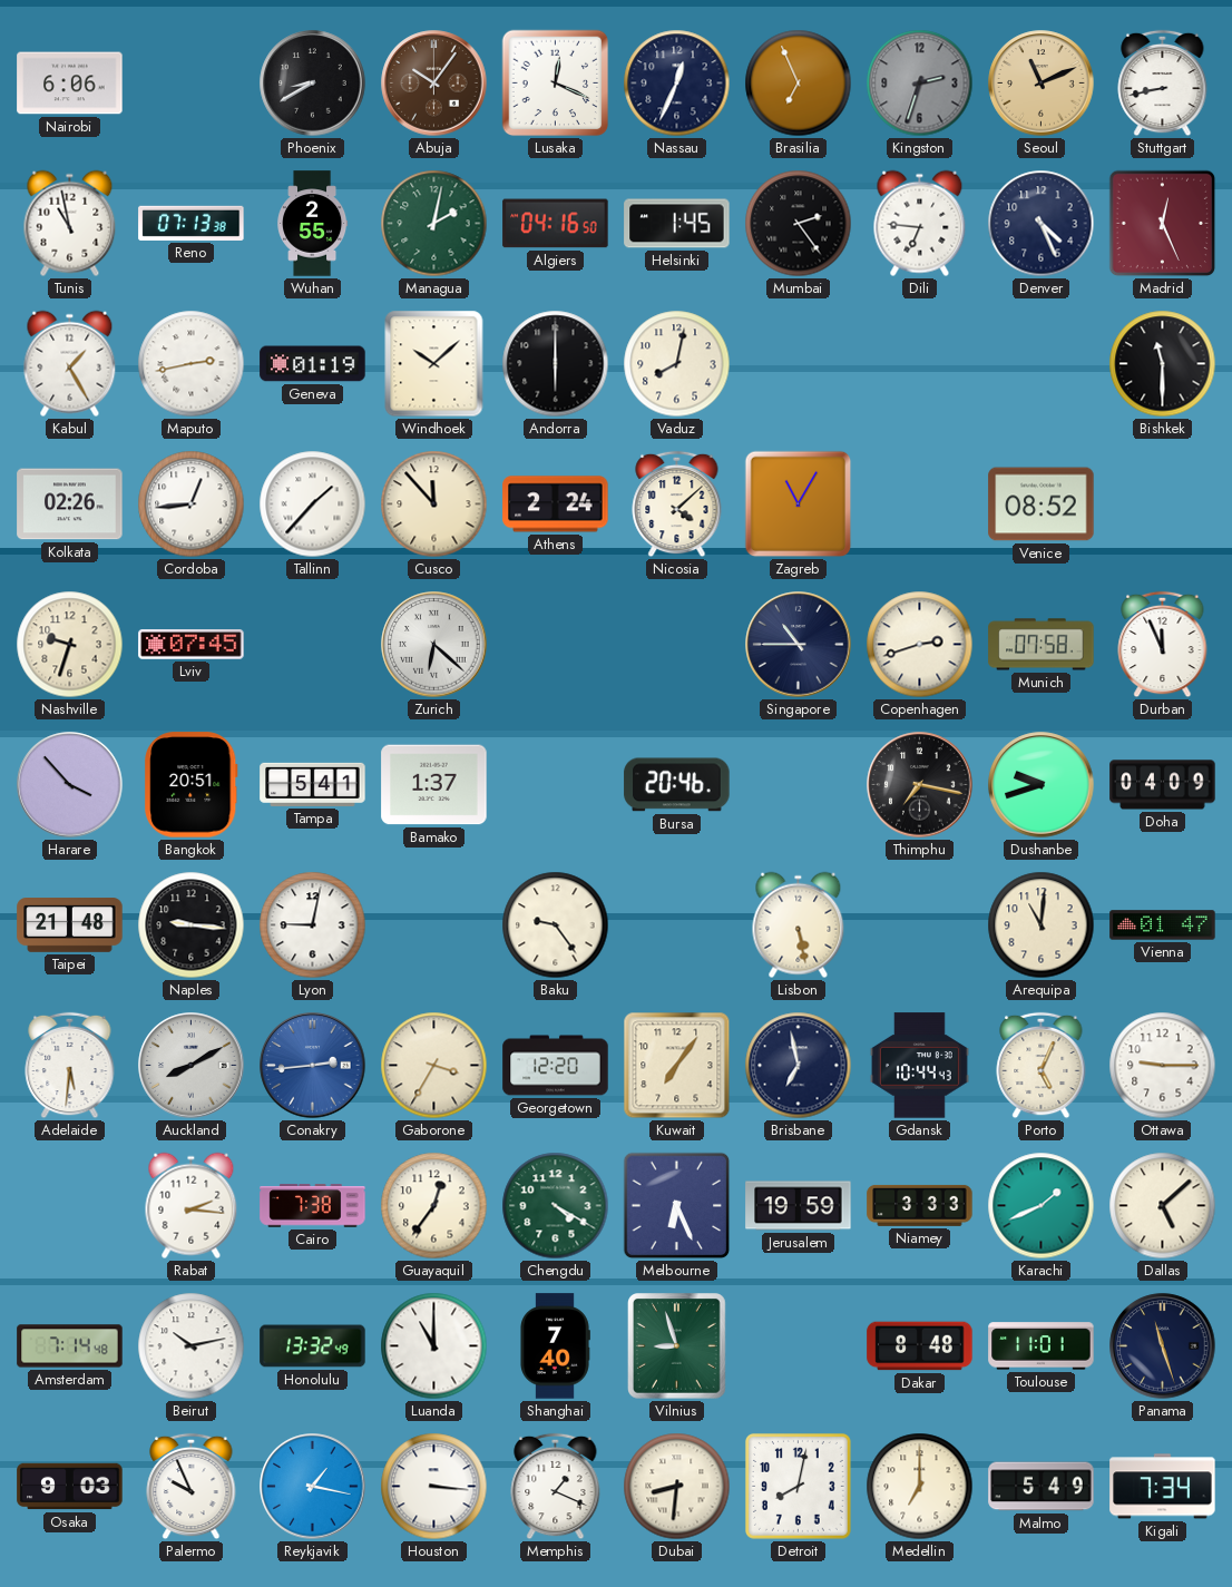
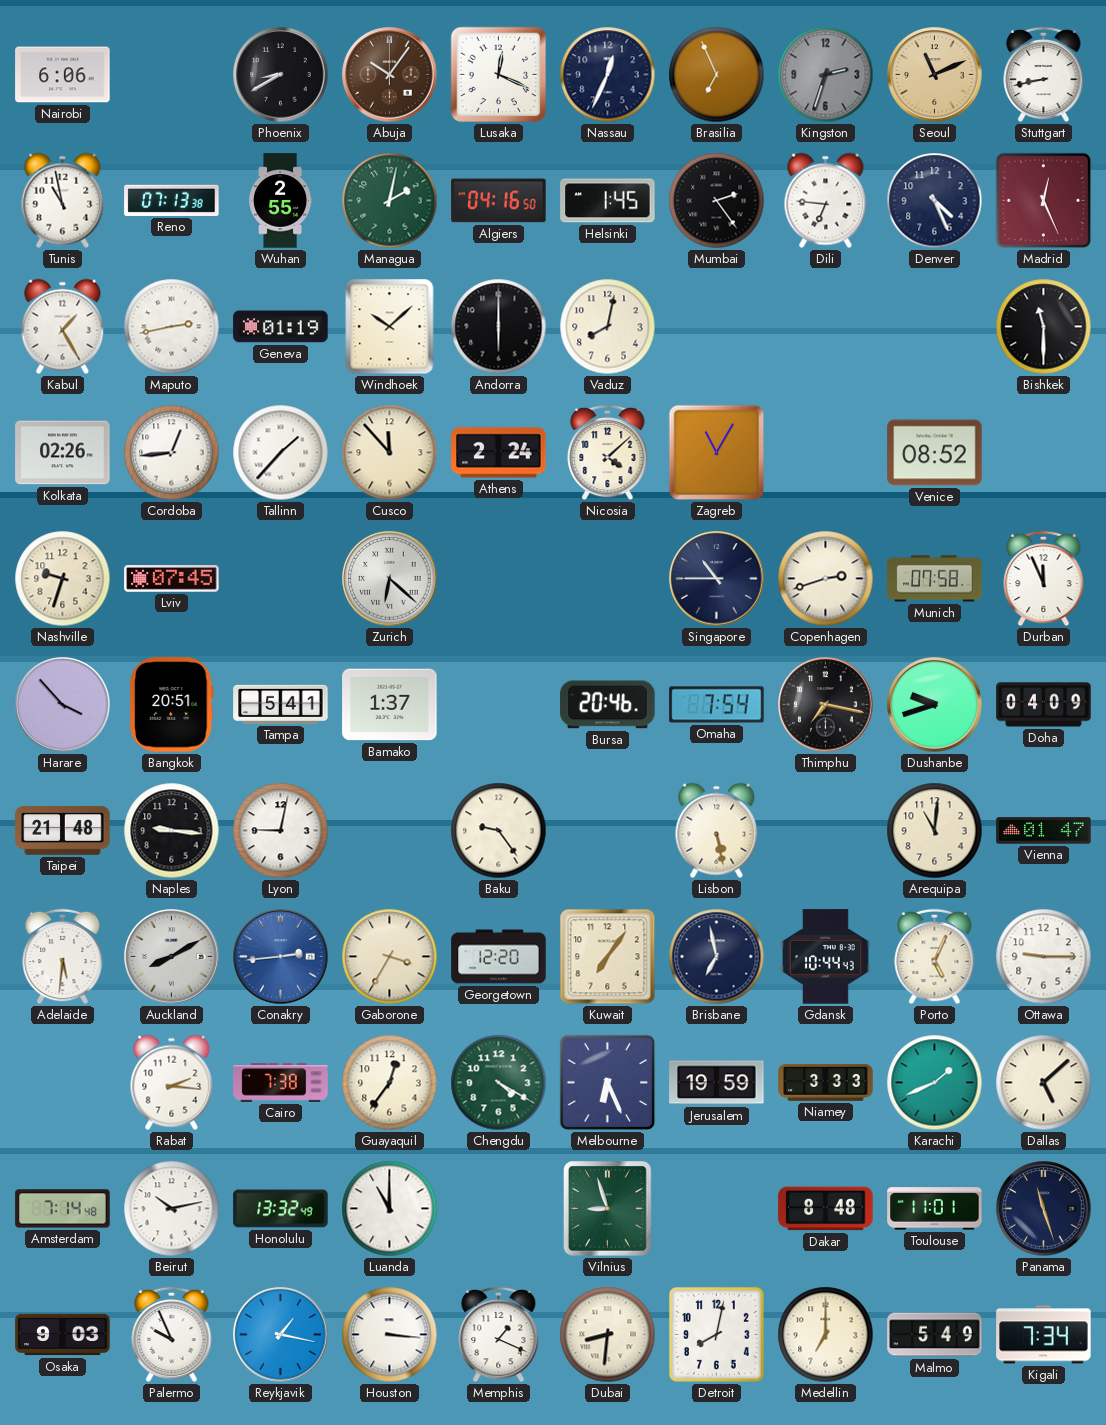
Omaha: none -> 7:54 (717, 705)
Shanghai: 7:40 -> none (556, 1346)
